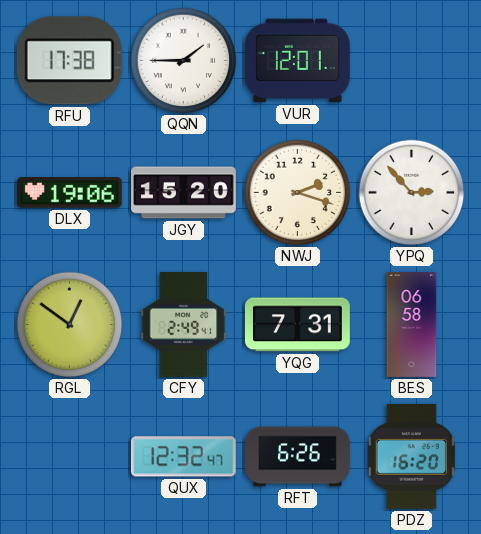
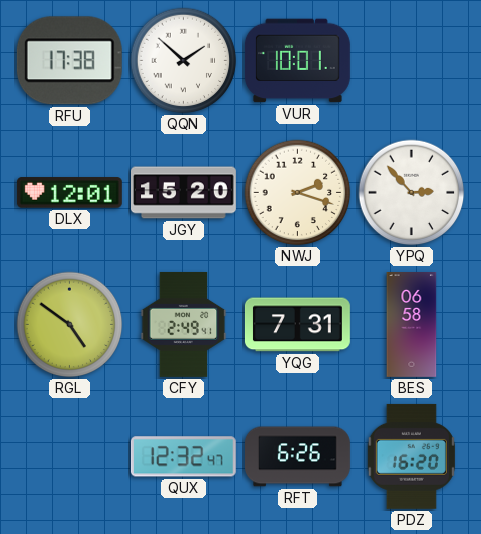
QQN: 1:45 -> 1:52 (184, 61)
VUR: 12:01 -> 10:01 (298, 61)
DLX: 19:06 -> 12:01 (69, 193)
RGL: 12:51 -> 4:51 (70, 325)
